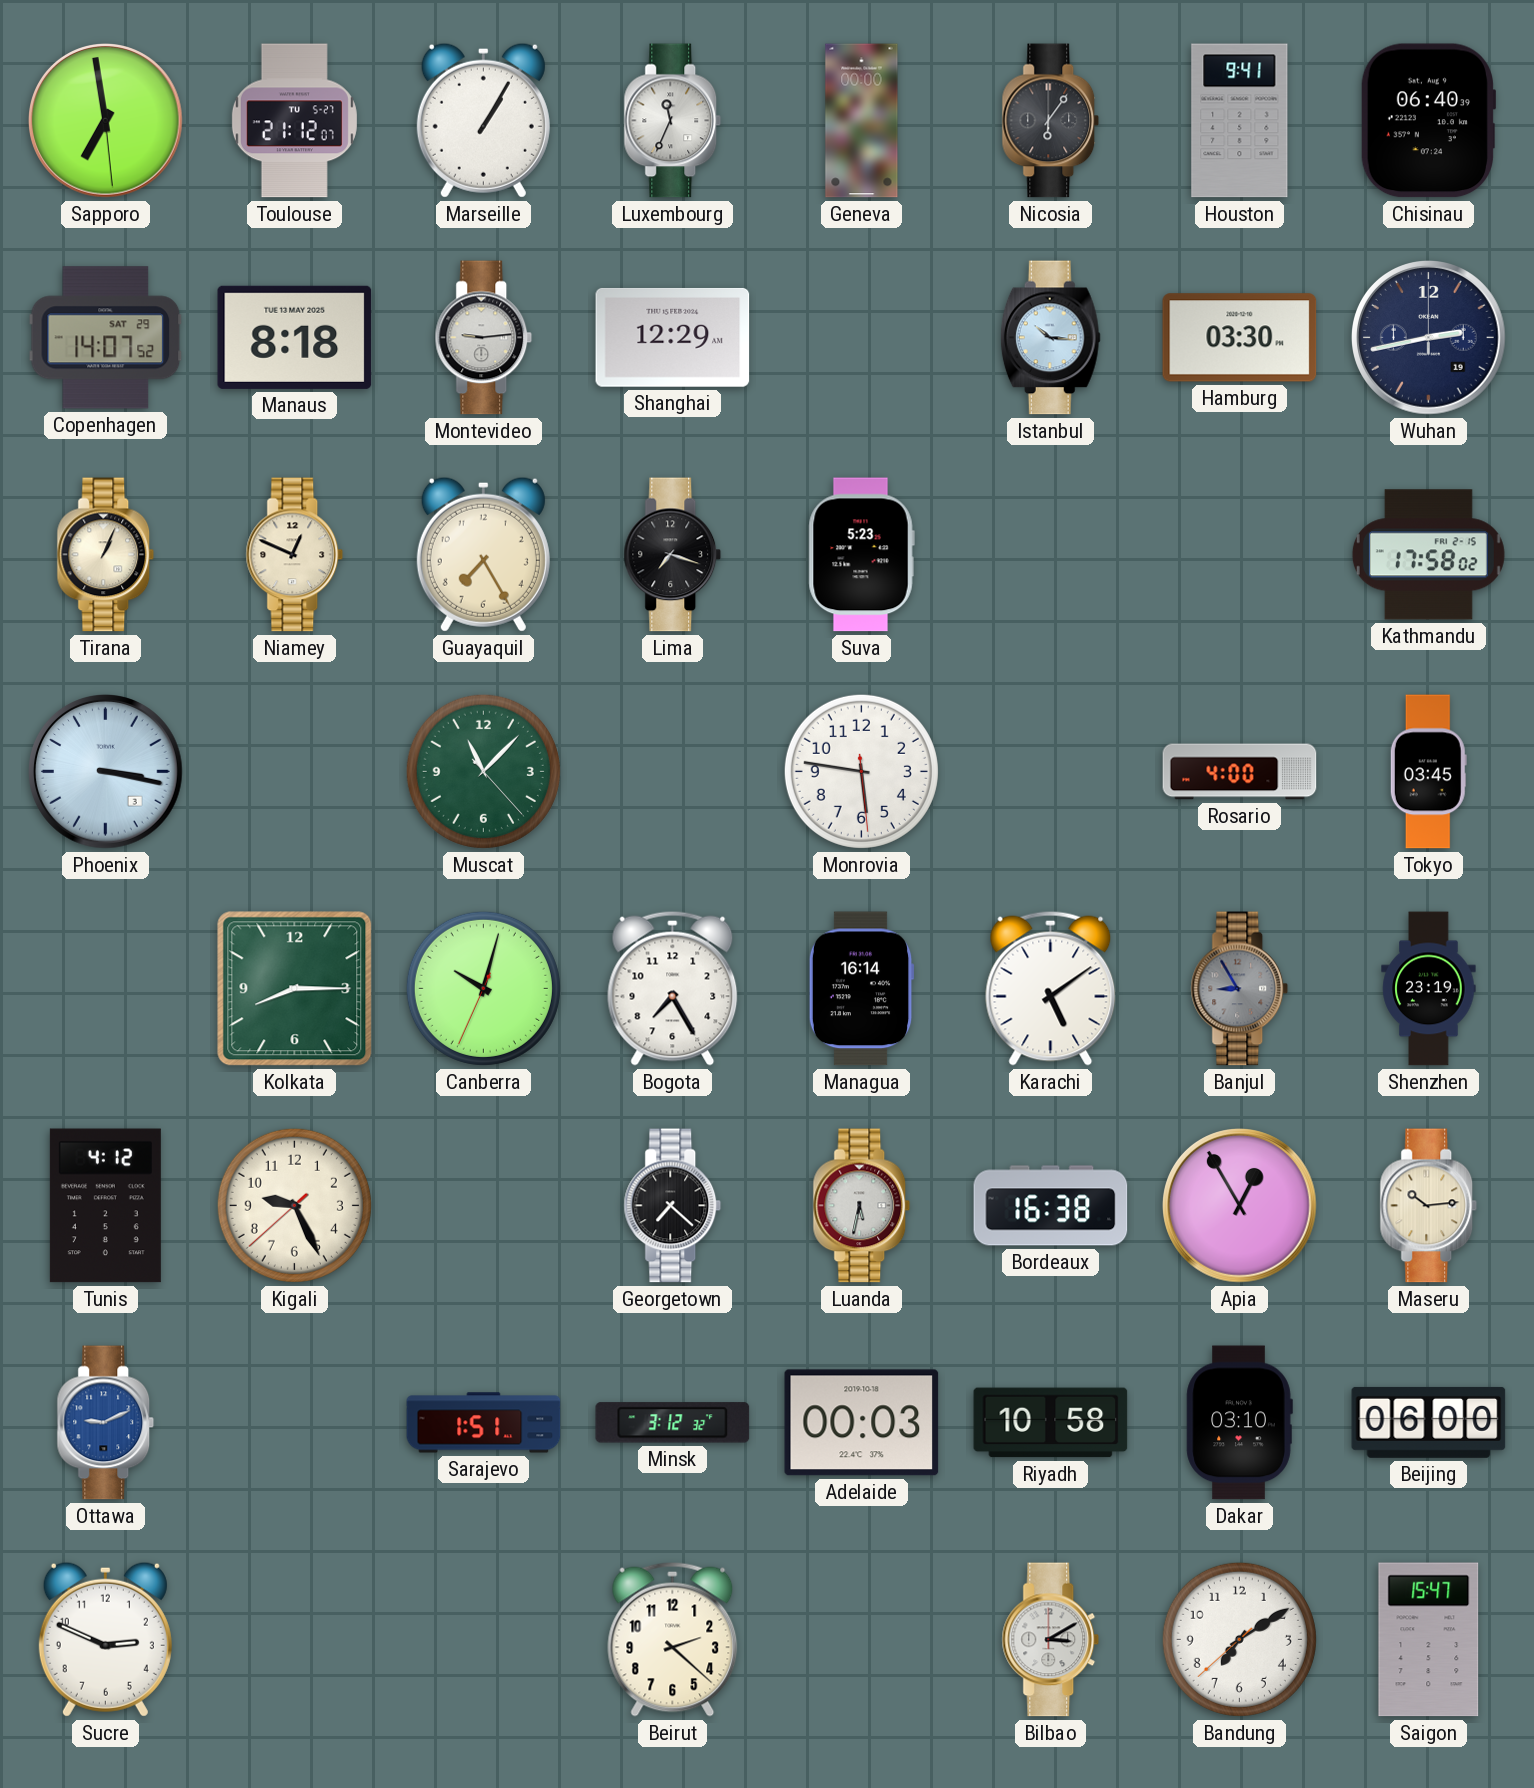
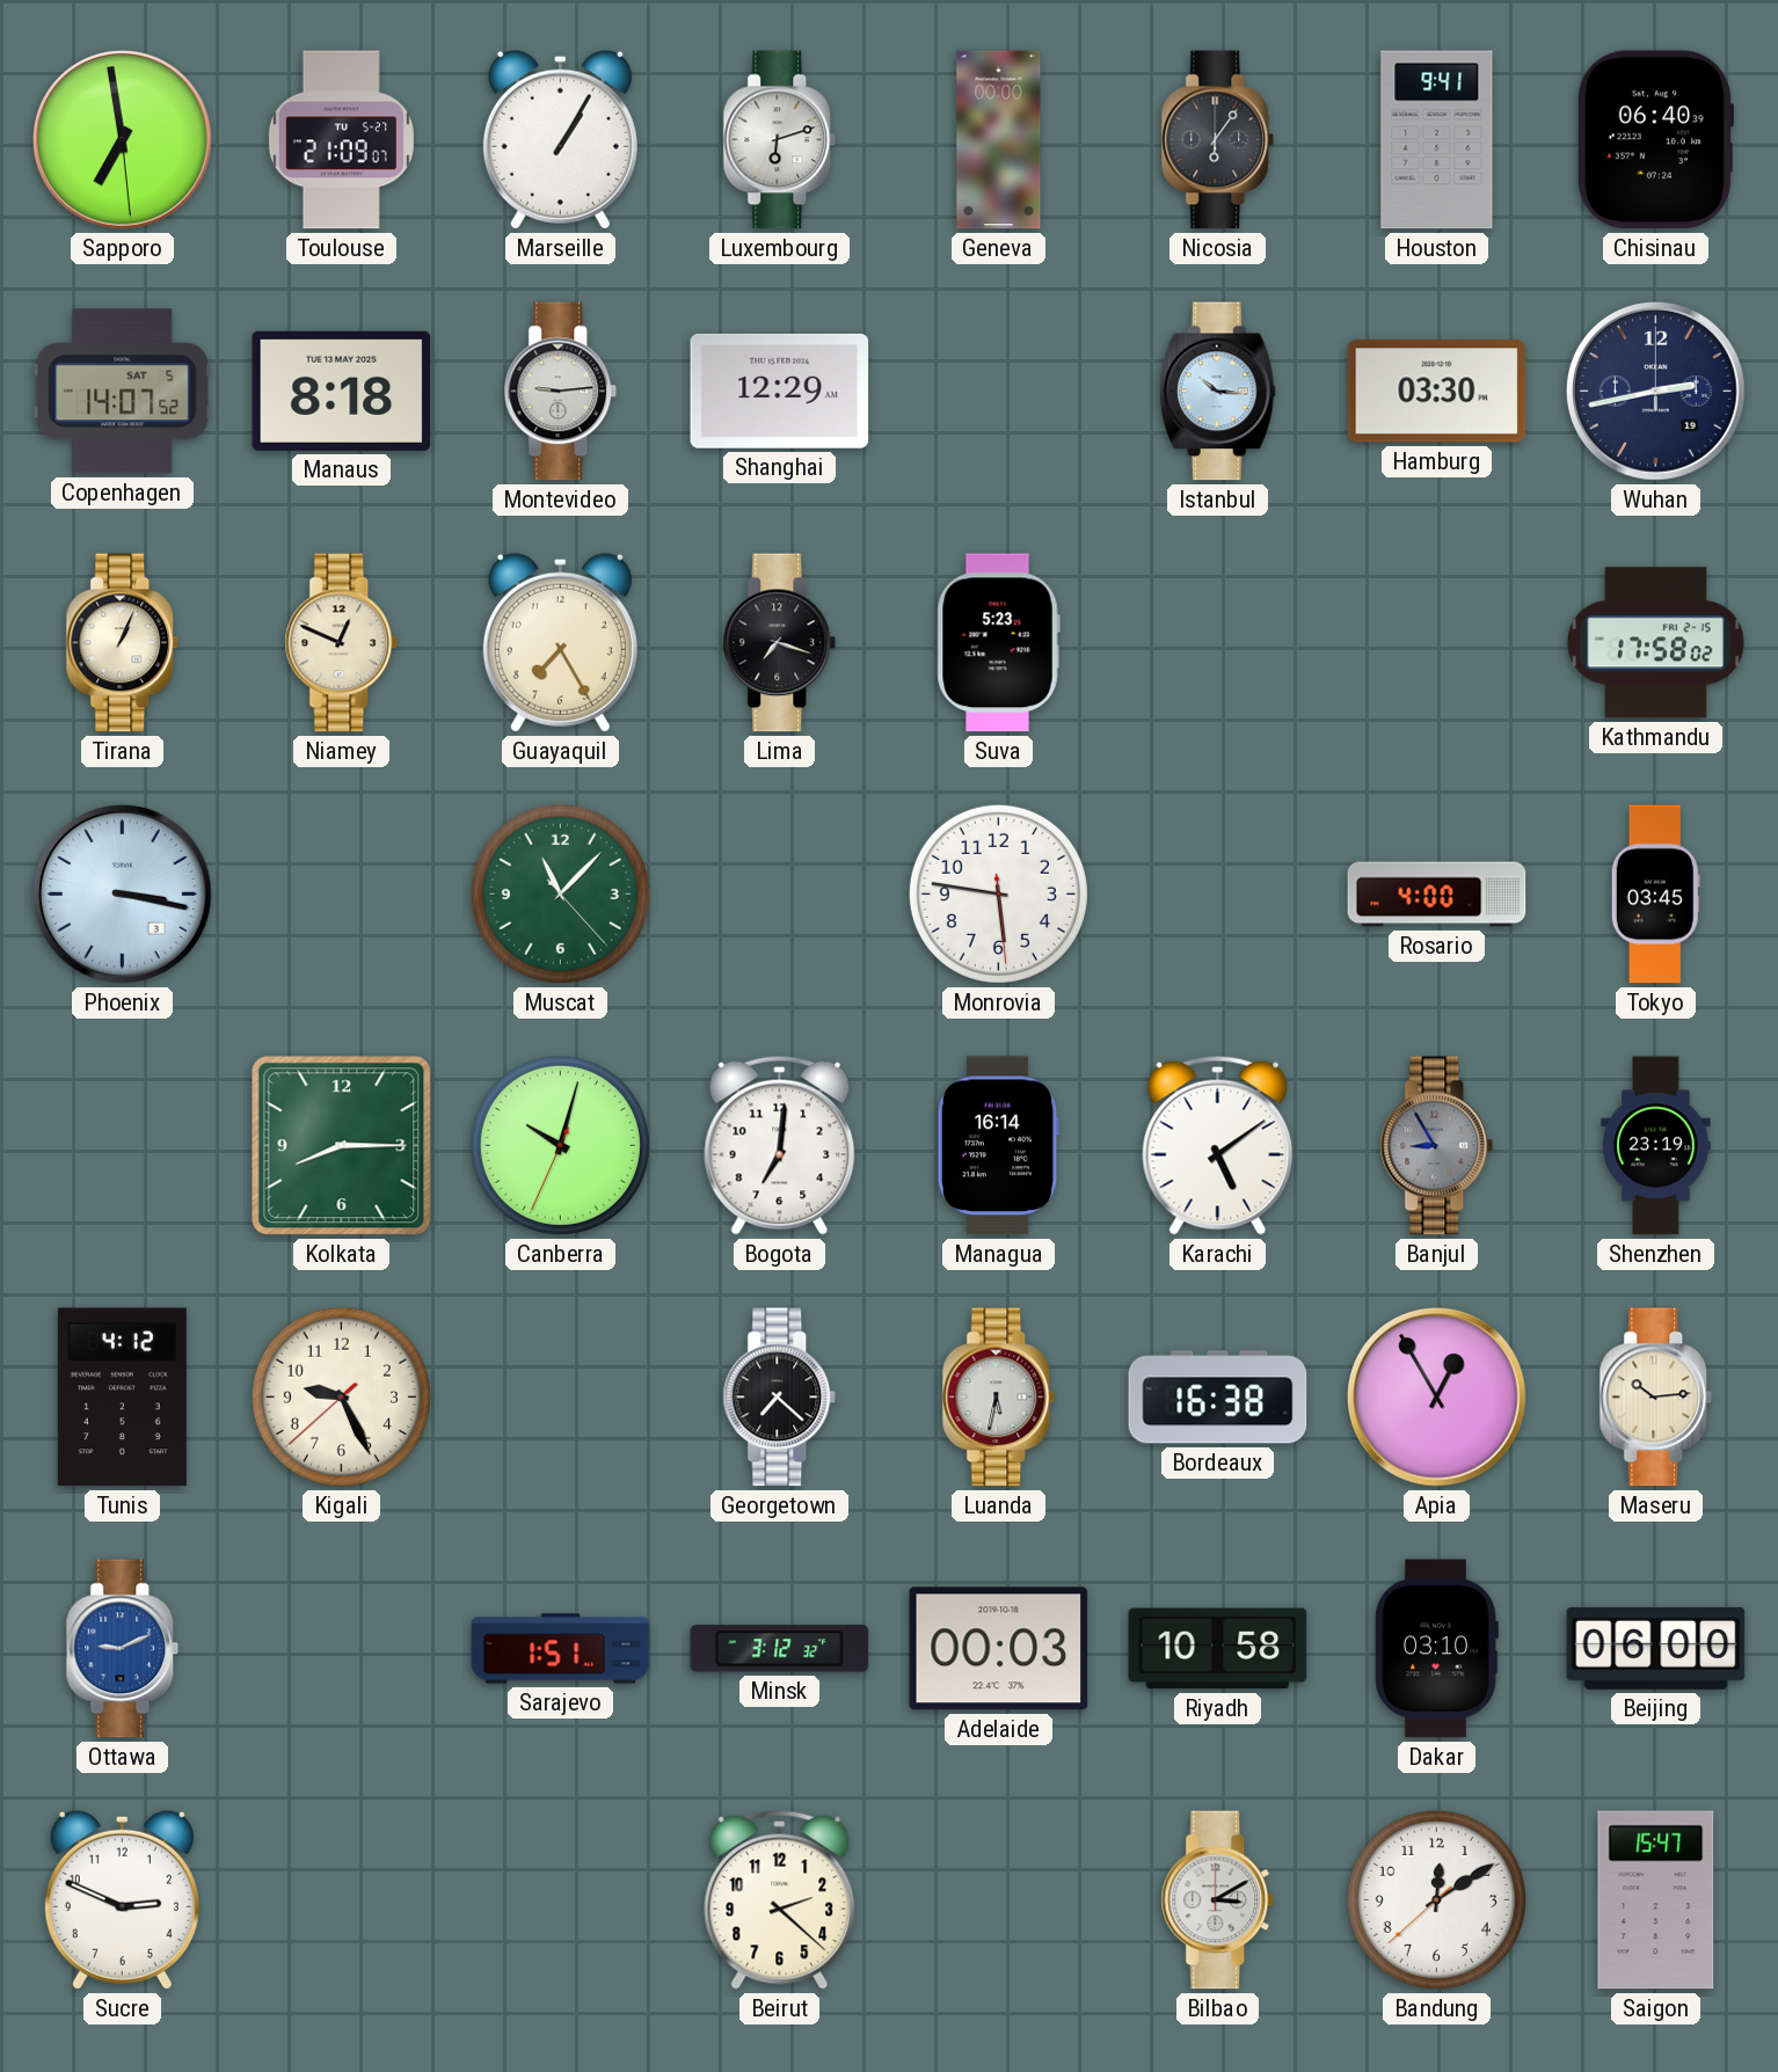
Toulouse: 21:12 -> 21:09 (341, 140)
Luxembourg: 11:34 -> 6:12 (780, 140)
Copenhagen date: SAT 29 -> SAT 5 (123, 392)
Bogota: 7:25 -> 7:01 (780, 1145)
Bandung: 7:09 -> 12:09 (1436, 1899)
